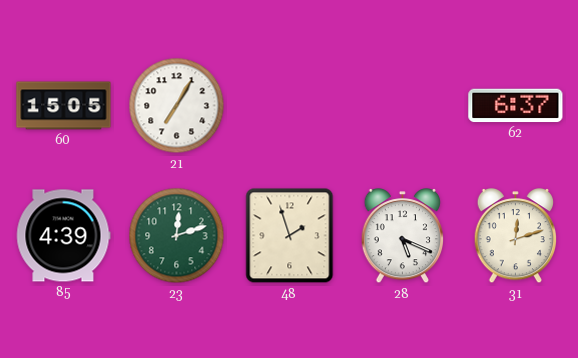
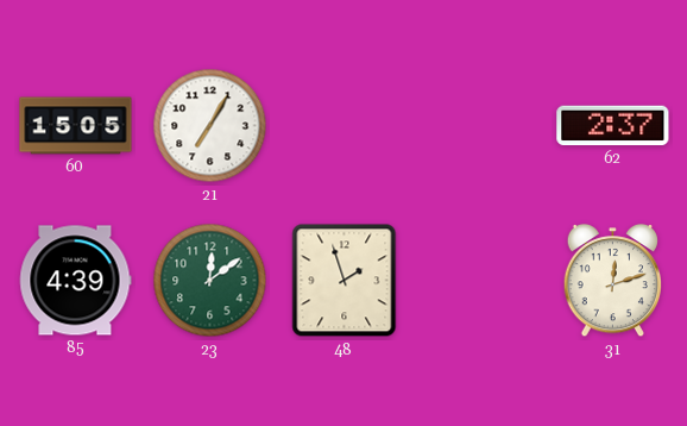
62: 6:37 -> 2:37 (613, 126)
23: 12:12 -> 12:09 (210, 281)
28: 5:19 -> none (402, 237)
